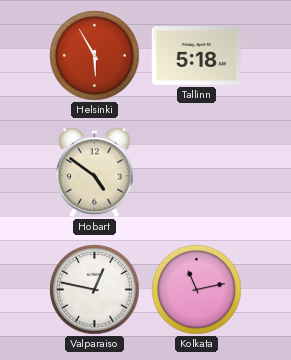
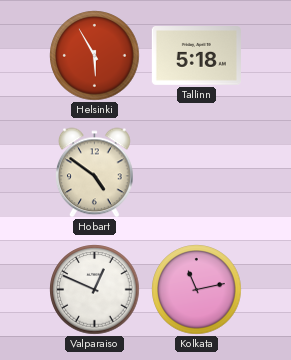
Valparaiso: 12:47 -> 12:49 (95, 290)
